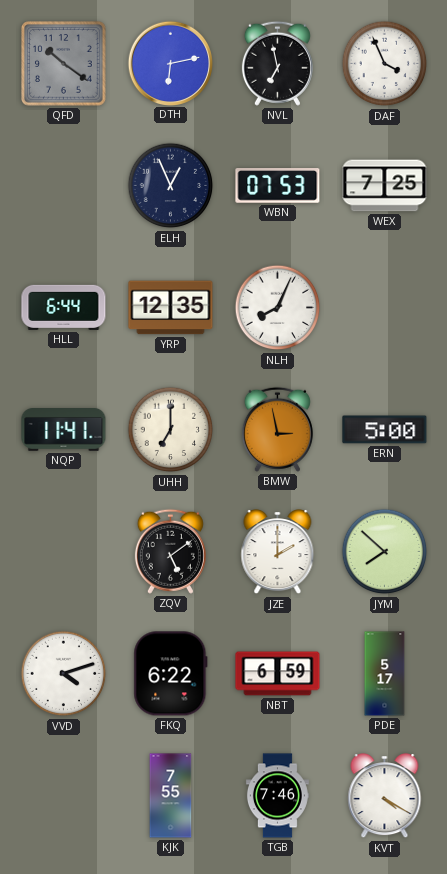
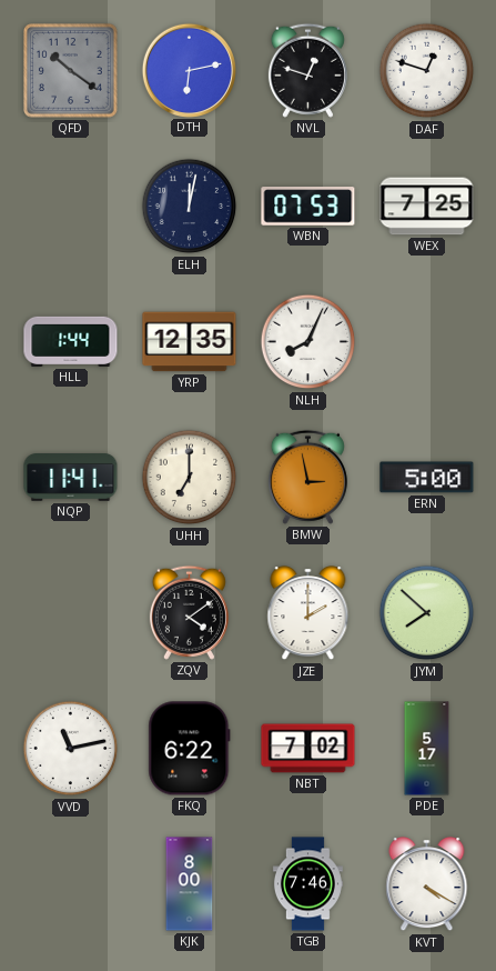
NVL: 6:58 -> 12:48 (307, 70)
DAF: 3:56 -> 12:48 (427, 71)
ELH: 12:56 -> 12:02 (190, 207)
HLL: 6:44 -> 1:44 (71, 341)
ZQV: 5:09 -> 4:09 (189, 612)
VVD: 4:12 -> 11:13 (71, 749)
NBT: 6:59 -> 7:02 (308, 749)
KJK: 7:55 -> 8:00 (190, 884)
